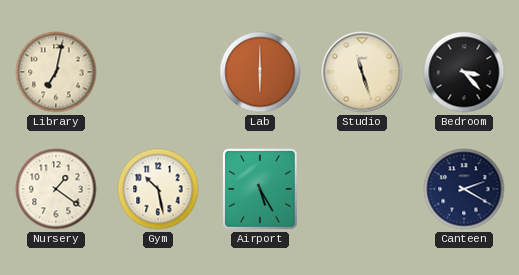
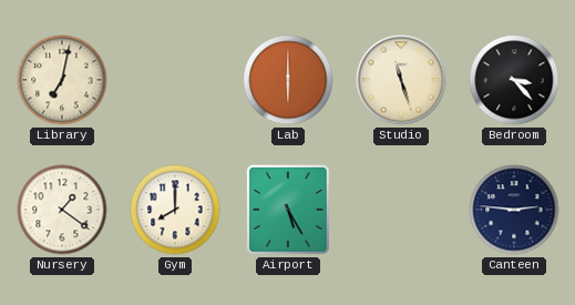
Gym: 10:28 -> 8:00 (175, 210)
Canteen: 2:20 -> 2:46 (514, 210)
